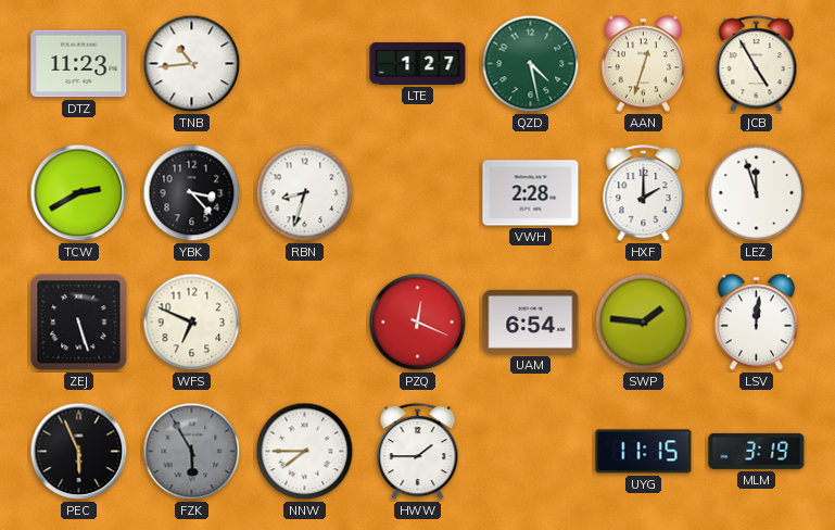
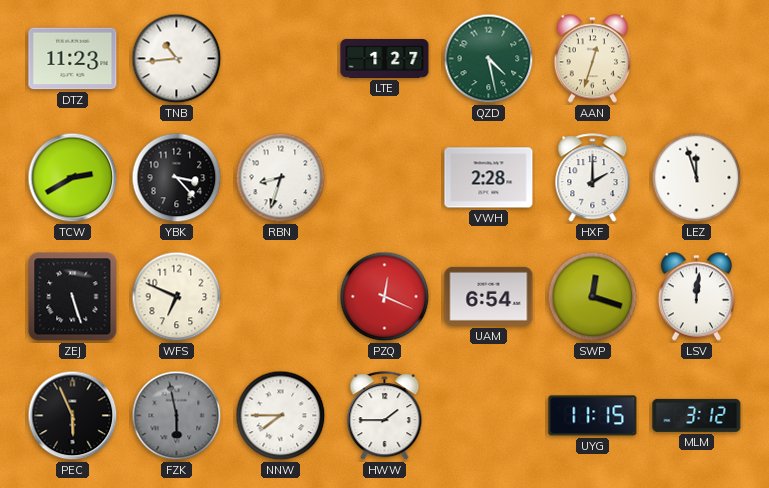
JCB: 4:55 -> none (757, 64)
SWP: 1:46 -> 12:18 (593, 297)
FZK: 5:55 -> 5:58 (177, 416)
MLM: 3:19 -> 3:12 (697, 415)
